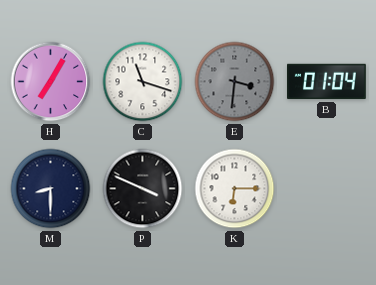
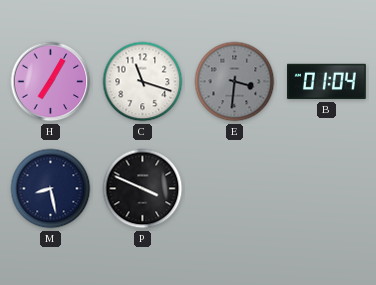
M: 8:30 -> 8:28 (51, 189)
K: 6:15 -> none (235, 189)
